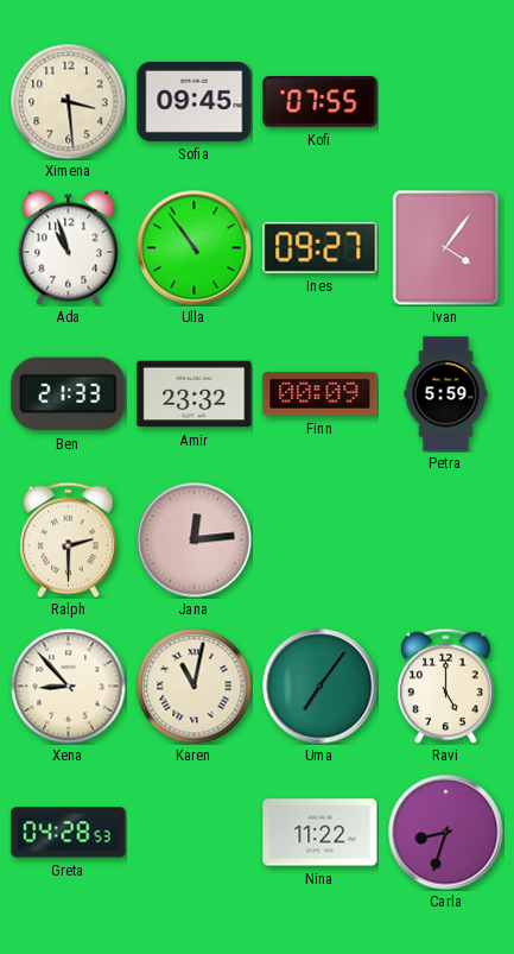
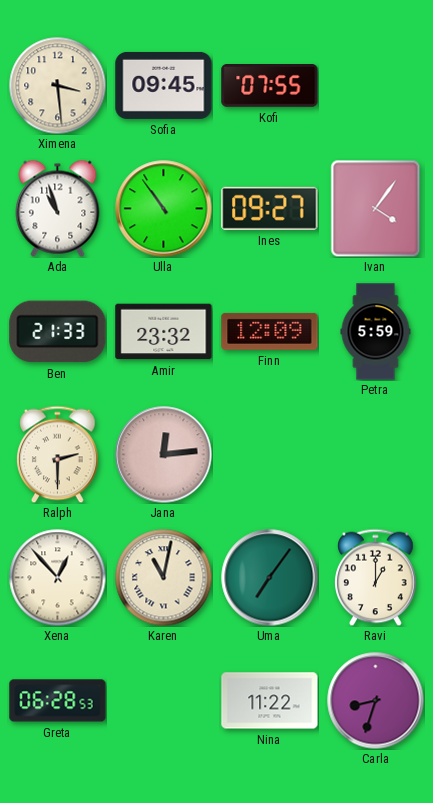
Finn: 00:09 -> 12:09 (270, 331)
Xena: 8:53 -> 12:53 (57, 577)
Ravi: 5:00 -> 1:00 (376, 577)
Greta: 04:28 -> 06:28 (58, 701)
